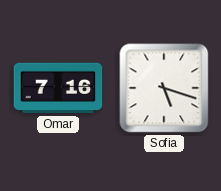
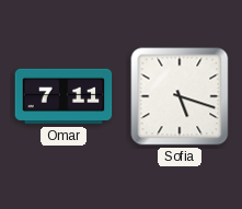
Omar: 7:16 -> 7:11 (64, 96)
